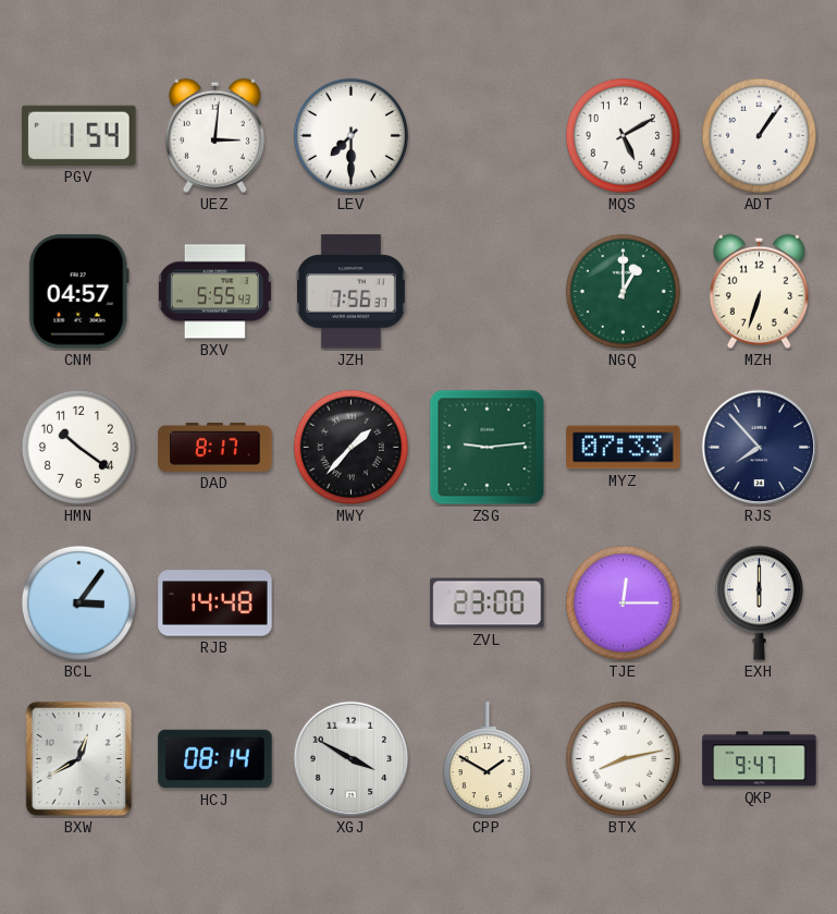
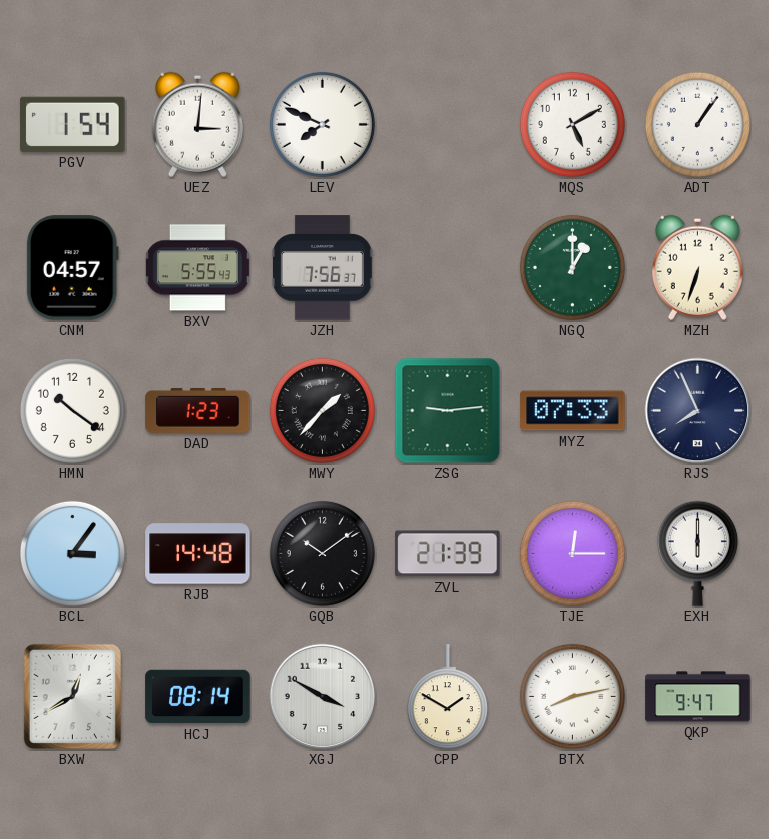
LEV: 7:30 -> 7:49 (322, 124)
DAD: 8:17 -> 1:23 (198, 410)
RJS: 7:53 -> 7:56 (698, 411)
GQB: none -> 10:09 (322, 553)
ZVL: 23:00 -> 21:39 (448, 554)
